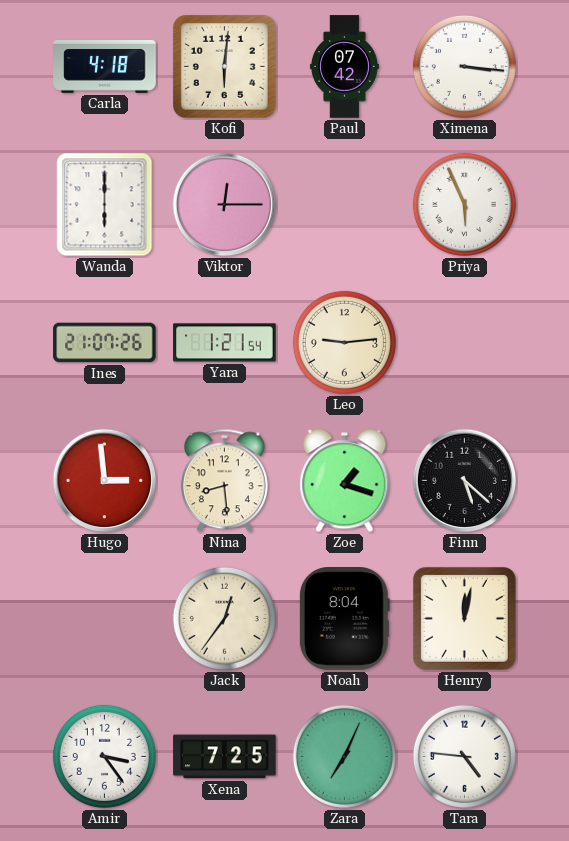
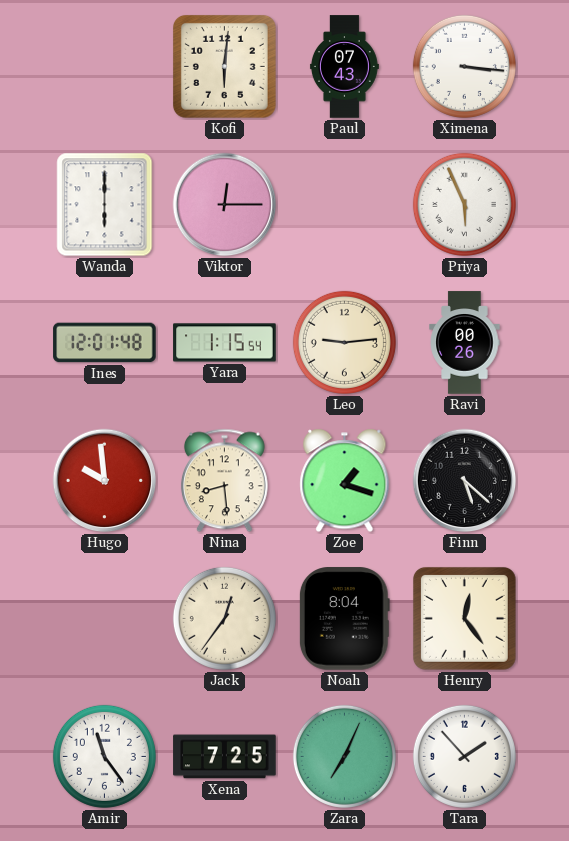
Carla: 4:18 -> none (105, 67)
Paul: 07:42 -> 07:43 (344, 67)
Ines: 21:07 -> 12:01 (105, 343)
Yara: 1:21 -> 1:15 (225, 343)
Ravi: none -> 00:26 (465, 343)
Hugo: 2:59 -> 9:59 (105, 481)
Henry: 12:02 -> 12:24 (464, 618)
Amir: 3:24 -> 11:24 (104, 756)
Tara: 4:46 -> 1:53 (464, 756)
